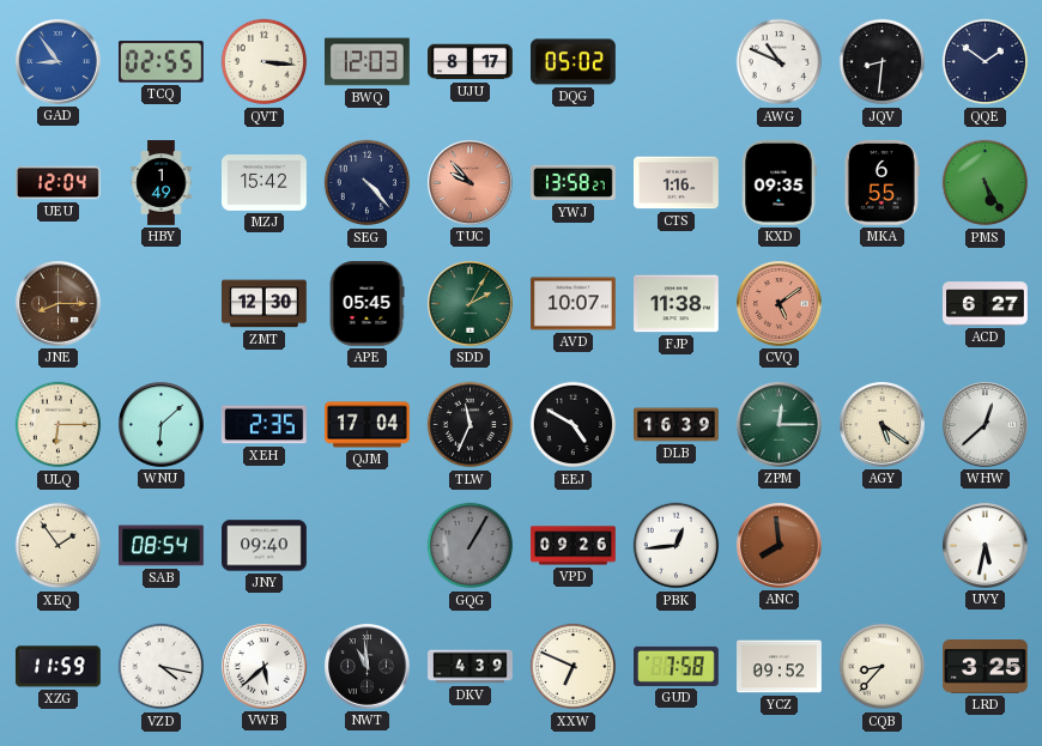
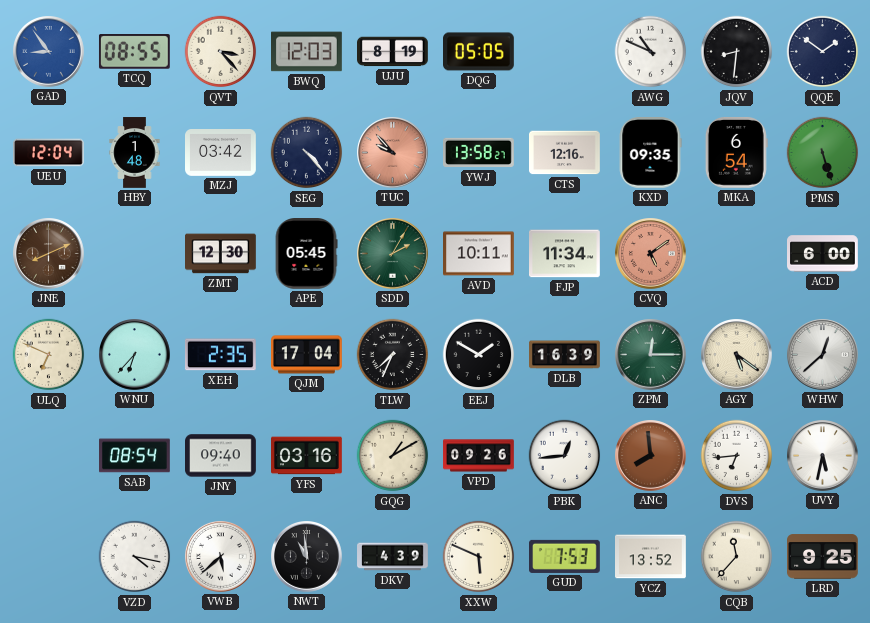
TCQ: 02:55 -> 08:55 (134, 52)
QVT: 3:16 -> 3:23 (221, 52)
UJU: 8:17 -> 8:19 (393, 52)
DQG: 05:02 -> 05:05 (479, 52)
HBY: 1:49 -> 1:48 (135, 153)
MZJ: 15:42 -> 03:42 (221, 153)
CTS: 1:16 -> 12:16 (565, 153)
MKA: 6:55 -> 6:54 (736, 153)
PMS: 5:25 -> 5:27 (823, 153)
JNE: 8:15 -> 8:11 (49, 254)
AVD: 10:07 -> 10:11 (479, 254)
FJP: 11:38 -> 11:34 (565, 254)
ACD: 6:27 -> 6:00 (823, 254)
ULQ: 6:15 -> 6:49 (49, 355)
WNU: 6:08 -> 6:37 (135, 355)
TLW: 11:34 -> 7:34 (393, 355)
EEJ: 4:50 -> 1:50 (479, 355)
XEQ: 1:54 -> none (59, 546)
YFS: none -> 03:16 (307, 456)
GQG: 1:05 -> 1:10 (393, 456)
GQG dial: grey -> cream (393, 456)
DVS: none -> 6:44 (737, 456)
XZG: 11:59 -> none (57, 667)
XXW: 6:49 -> 5:49 (479, 557)
GUD: 7:58 -> 7:53 (565, 556)
YCZ: 09:52 -> 13:52 (651, 557)
CQB: 8:37 -> 11:37 (737, 557)
LRD: 3:25 -> 9:25 (823, 557)
